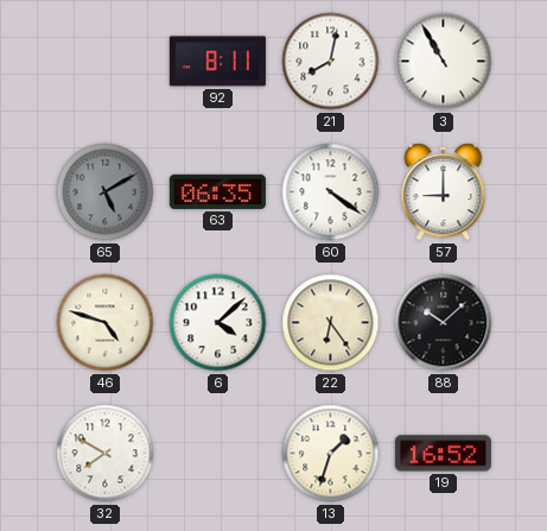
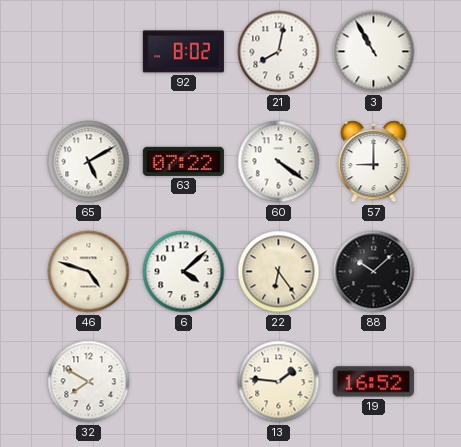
92: 8:11 -> 8:02 (183, 52)
65 dial: grey -> white (89, 162)
63: 06:35 -> 07:22 (183, 161)
13: 1:33 -> 1:46 (279, 382)
